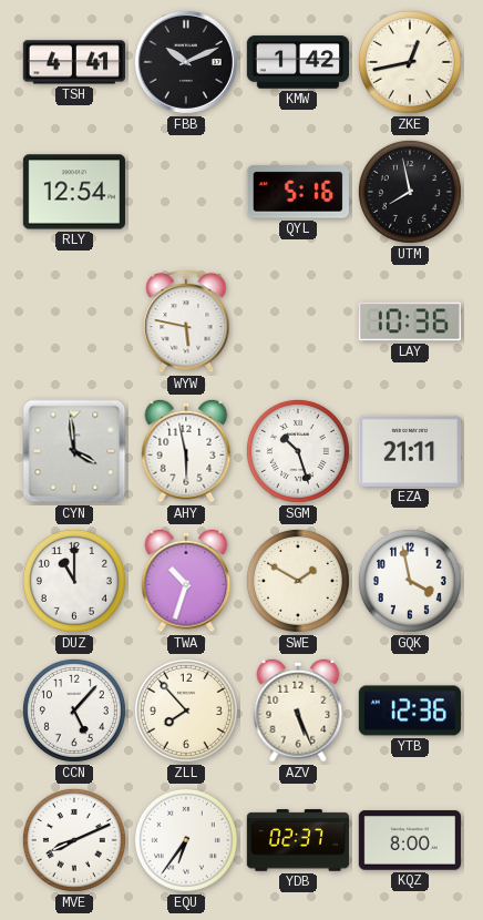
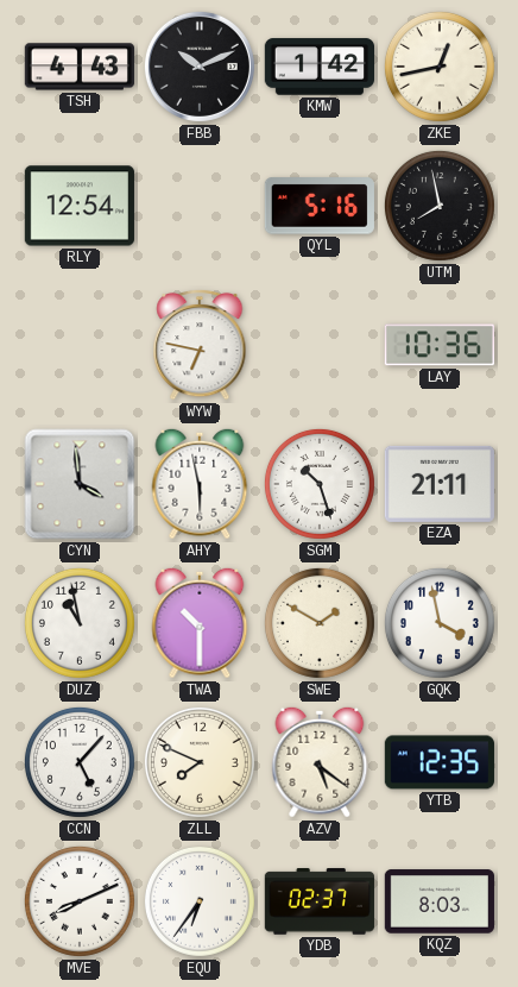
TSH: 4:41 -> 4:43 (80, 67)
WYW: 5:47 -> 6:47 (200, 345)
DUZ: 11:00 -> 10:58 (80, 623)
TWA: 10:33 -> 10:30 (200, 623)
ZLL: 7:53 -> 7:49 (200, 762)
AZV: 5:26 -> 5:21 (320, 762)
YTB: 12:36 -> 12:35 (440, 762)
KQZ: 8:00 -> 8:03 (440, 901)
